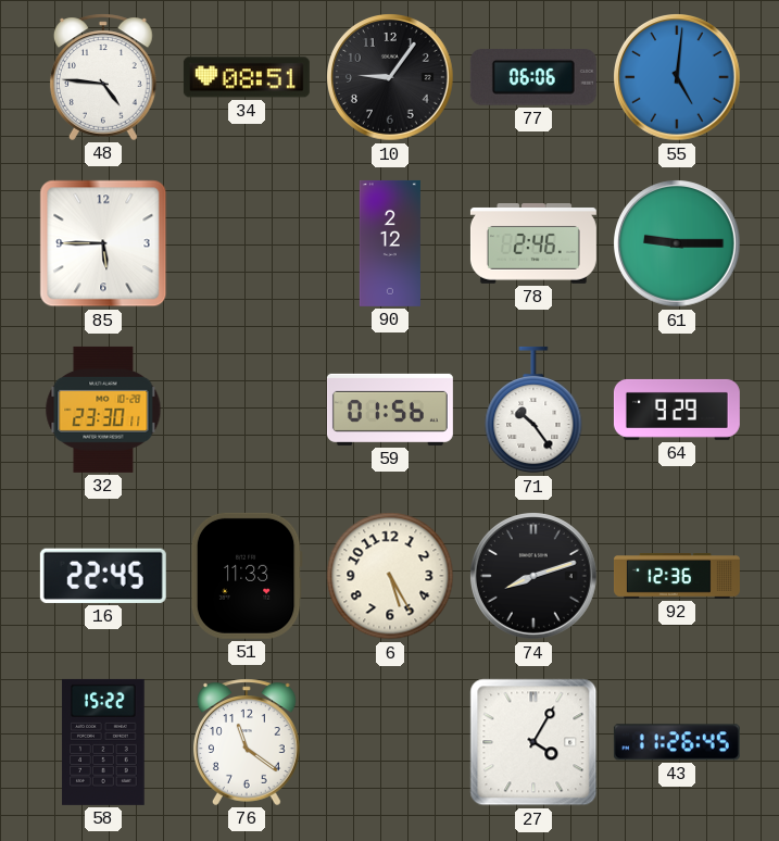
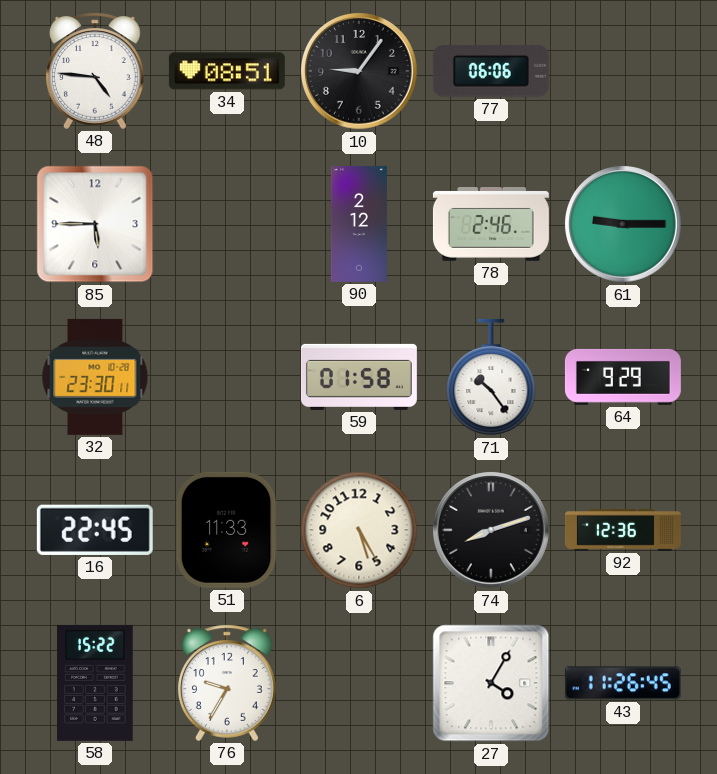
55: 5:01 -> none (678, 78)
59: 01:56 -> 01:58 (359, 377)
76: 11:21 -> 9:35 (227, 683)
